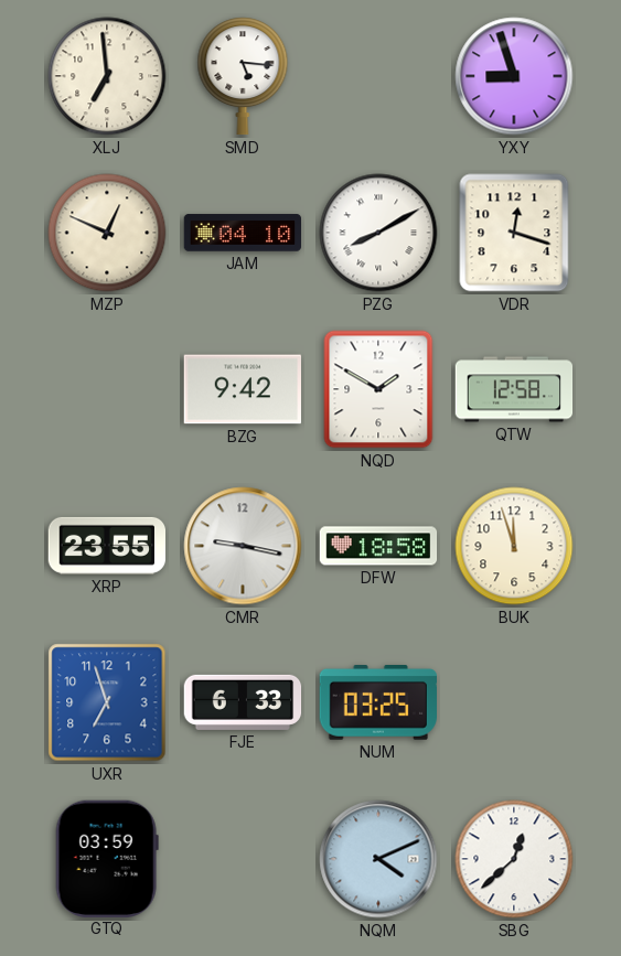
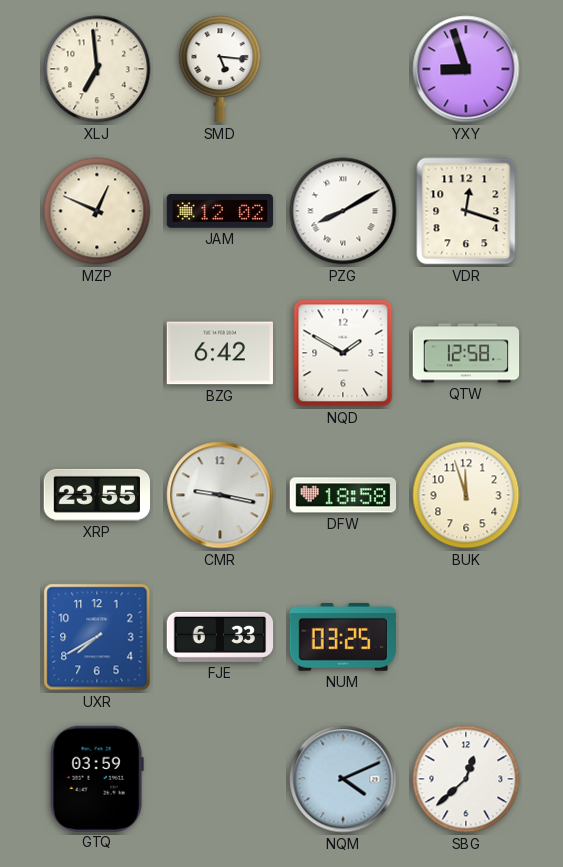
JAM: 04:10 -> 12:02 (220, 211)
BZG: 9:42 -> 6:42 (220, 353)
UXR: 6:57 -> 7:40 (97, 637)
